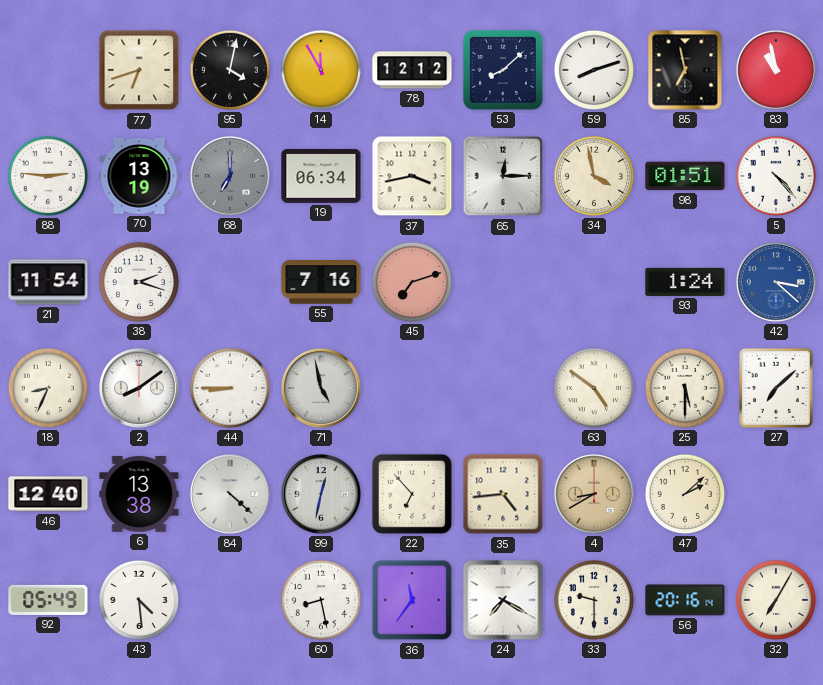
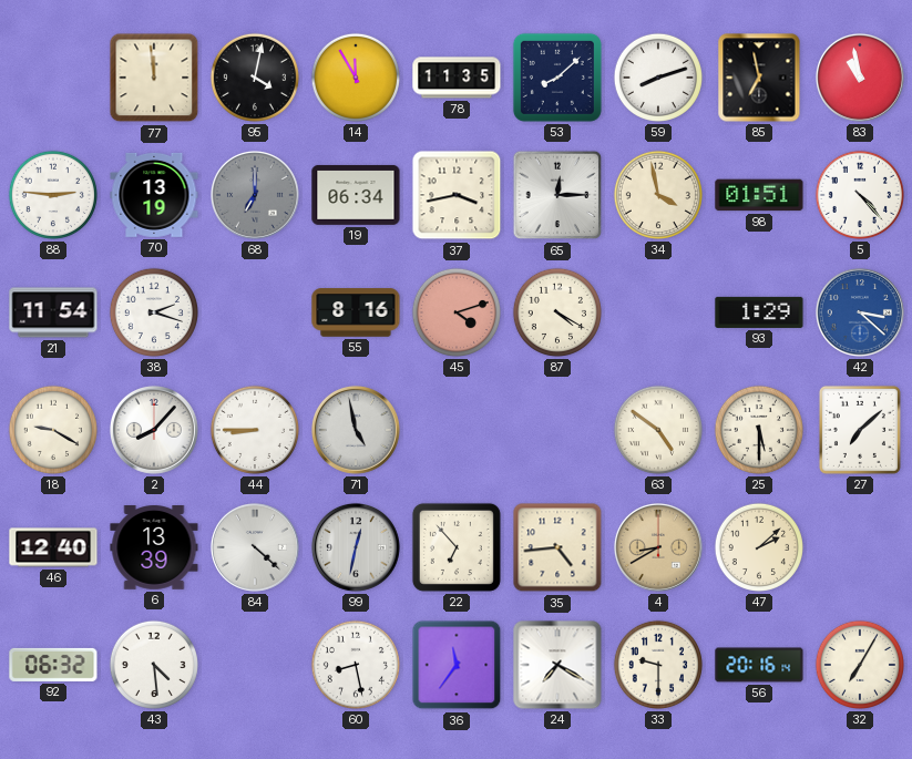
77: 6:42 -> 11:59 (154, 78)
78: 12:12 -> 11:35 (457, 78)
55: 7:16 -> 8:16 (356, 312)
45: 7:12 -> 4:12 (457, 312)
87: none -> 4:20 (557, 312)
93: 1:24 -> 1:29 (759, 312)
18: 8:34 -> 9:20 (53, 430)
2: 8:09 -> 8:07 (154, 430)
6: 13:38 -> 13:39 (154, 548)
92: 05:49 -> 06:32 (53, 665)
